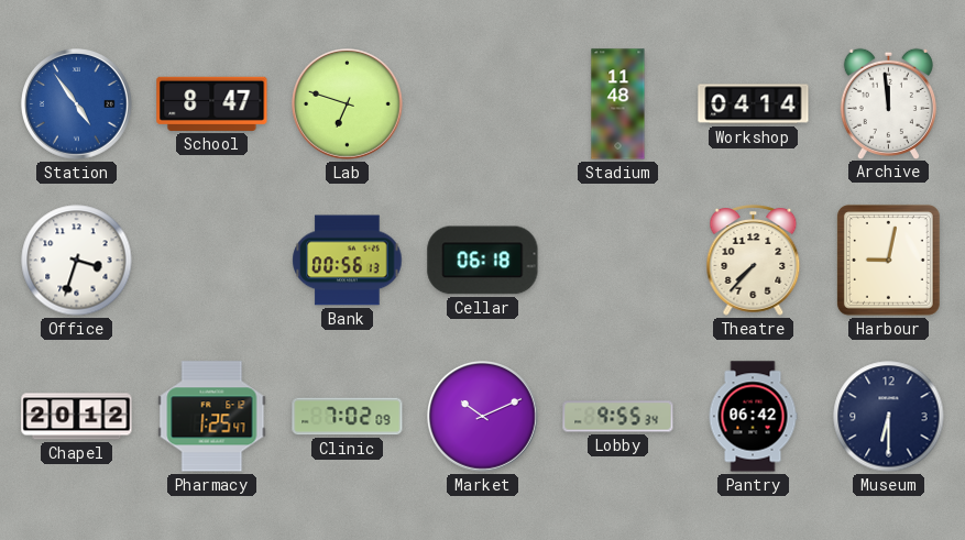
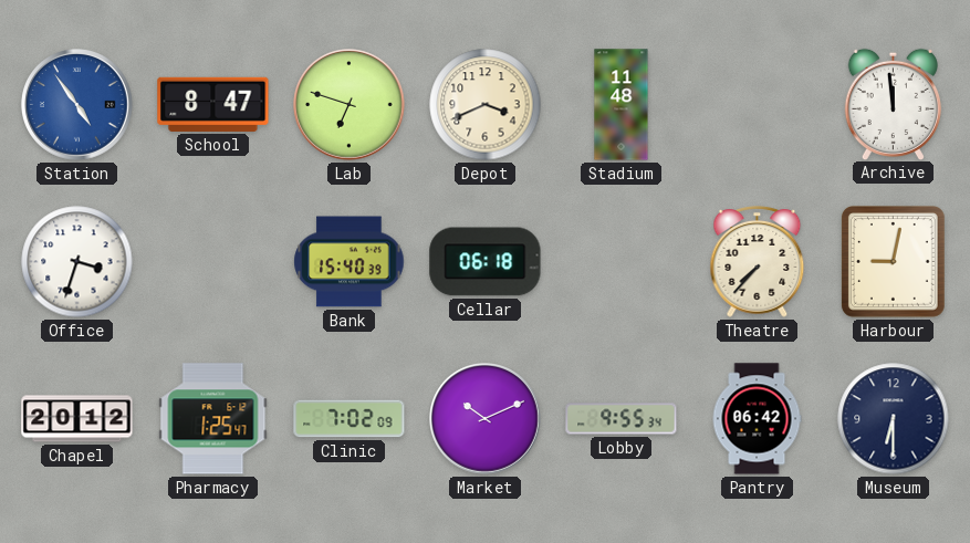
Depot: none -> 3:41 (486, 105)
Workshop: 04:14 -> none (754, 104)
Bank: 00:56 -> 15:40 (350, 262)
